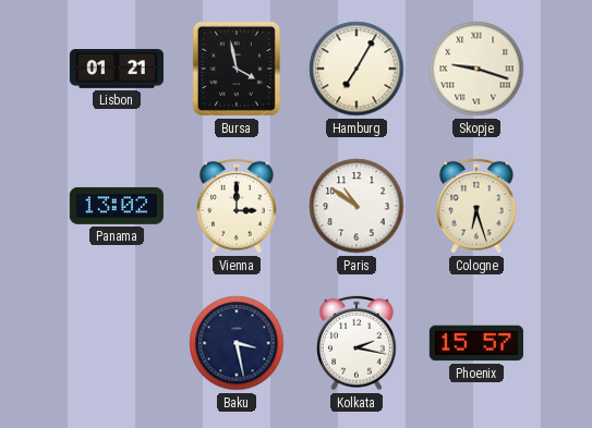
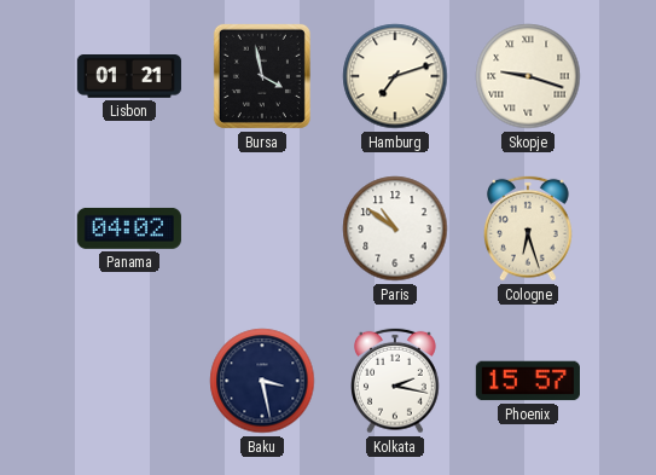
Hamburg: 7:05 -> 7:12 (395, 76)
Panama: 13:02 -> 04:02 (129, 228)
Vienna: 3:00 -> none (238, 206)
